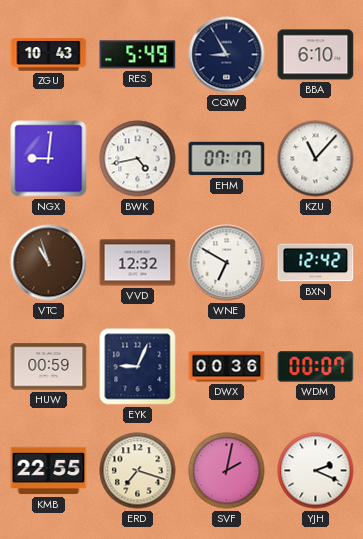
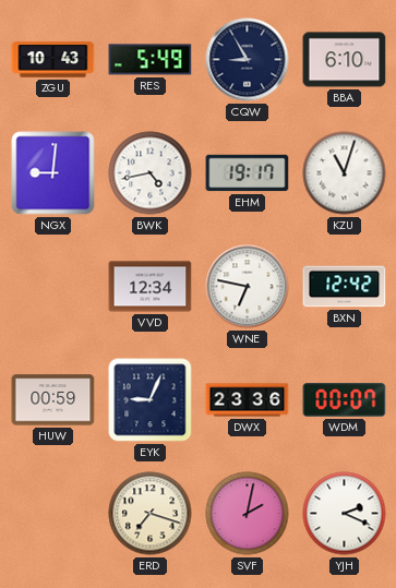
EHM: 07:17 -> 19:17 (248, 173)
KZU: 11:07 -> 11:03 (345, 173)
VTC: 10:57 -> none (49, 263)
VVD: 12:32 -> 12:34 (151, 287)
WNE: 6:50 -> 6:47 (248, 287)
DWX: 00:36 -> 23:36 (248, 400)
KMB: 22:55 -> none (49, 471)
